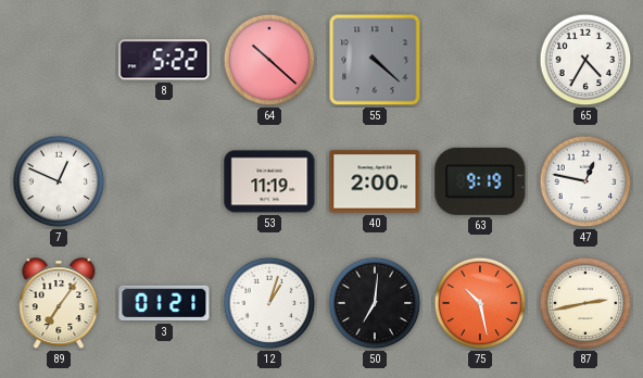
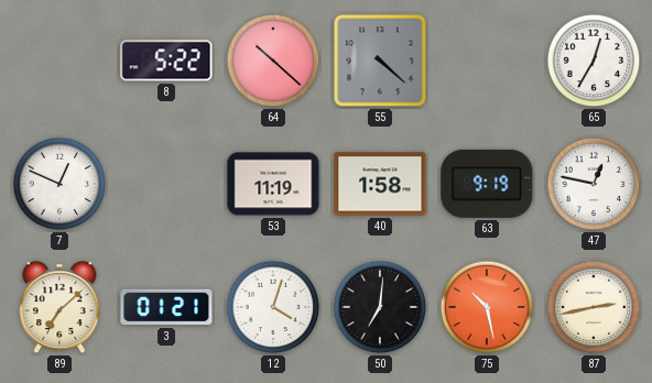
65: 4:35 -> 12:35 (594, 61)
40: 2:00 -> 1:58 (380, 184)
89: 7:06 -> 7:08 (59, 308)
12: 1:03 -> 4:03 (273, 307)
